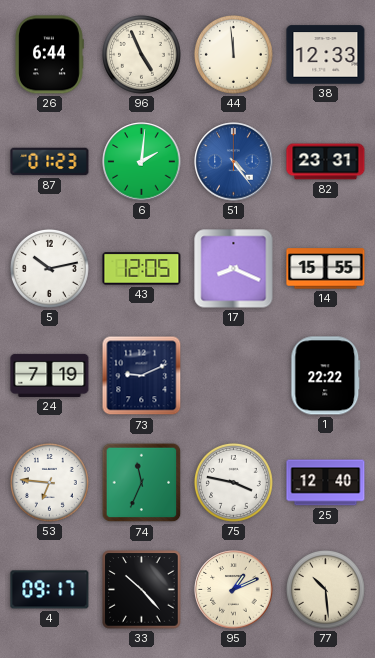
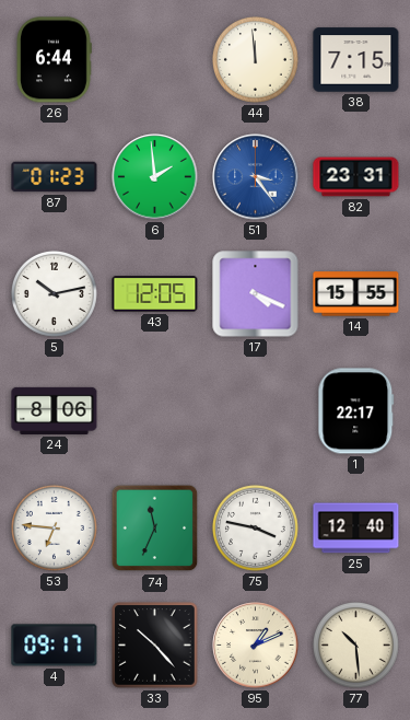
96: 4:56 -> none (141, 54)
38: 12:33 -> 7:15 (356, 60)
6: 2:01 -> 1:59 (155, 177)
51: 4:24 -> 3:24 (256, 177)
17: 8:19 -> 4:19 (256, 294)
24: 7:19 -> 8:06 (55, 410)
73: 9:11 -> none (142, 376)
1: 22:22 -> 22:17 (356, 411)
